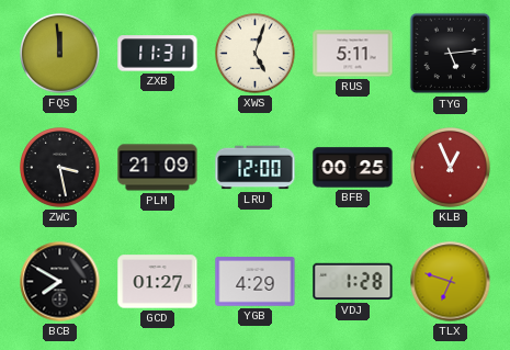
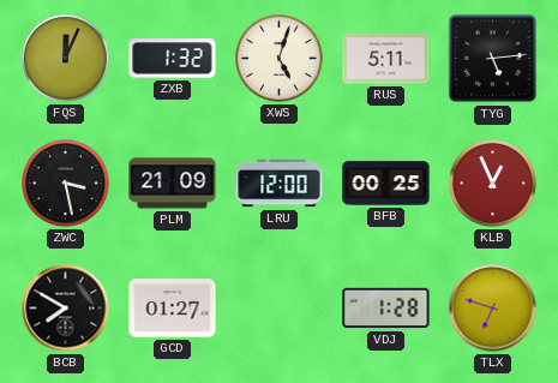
FQS: 11:59 -> 12:04 (66, 59)
ZXB: 11:31 -> 1:32 (173, 59)
YGB: 4:29 -> none (256, 282)
